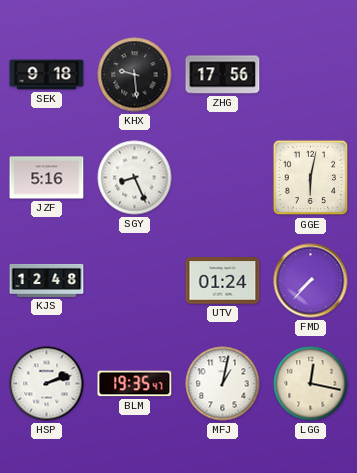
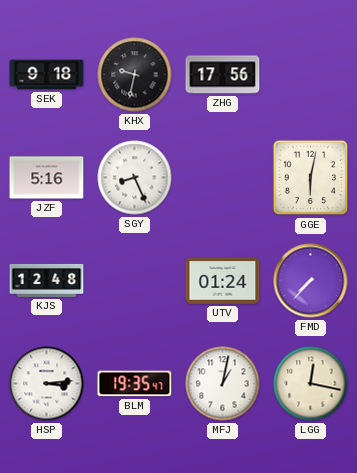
KHX: 9:29 -> 9:32 (135, 75)
HSP: 2:12 -> 3:14 (47, 384)
